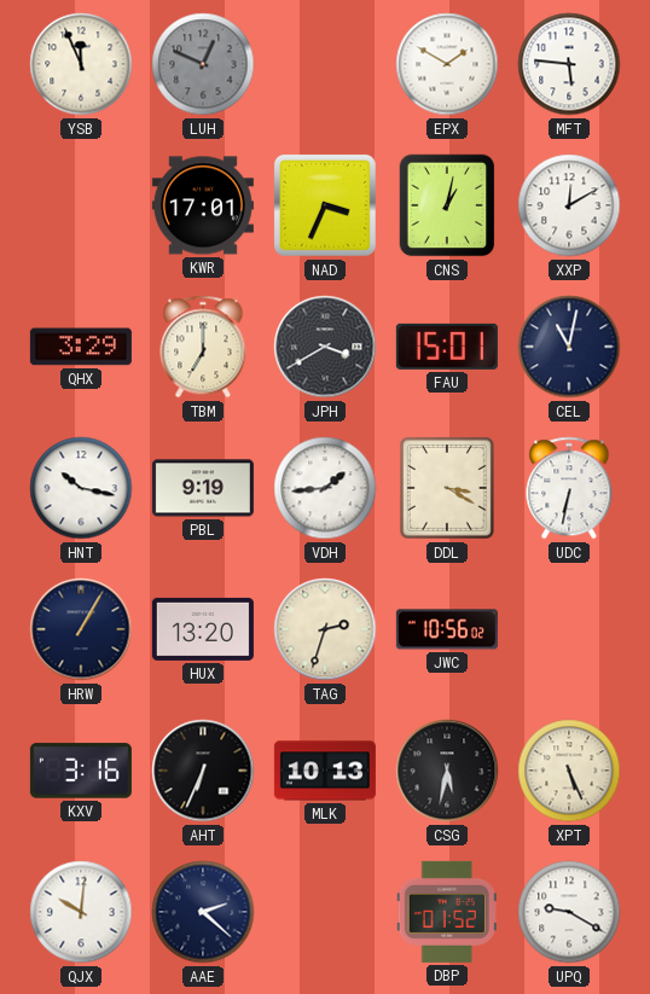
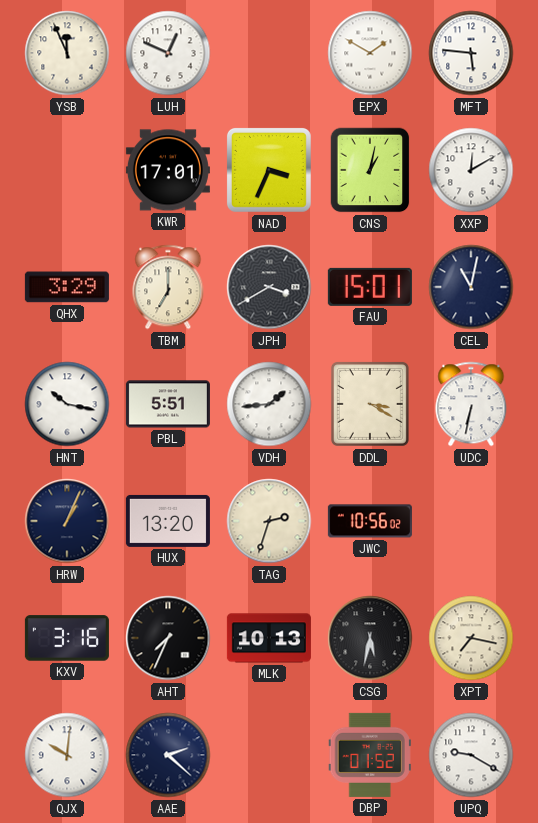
LUH dial: grey -> white (168, 53)
PBL: 9:19 -> 5:51 (168, 404)
HRW: 1:05 -> 1:04 (67, 521)
AHT: 6:34 -> 7:34 (168, 638)
XPT: 5:26 -> 7:17 (471, 638)
